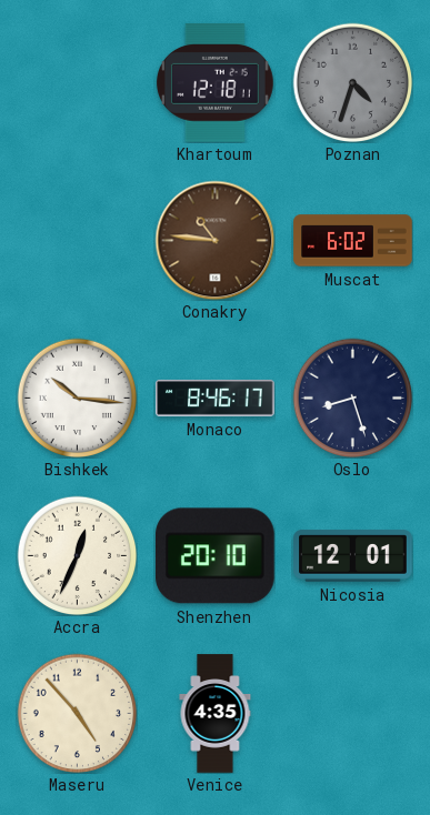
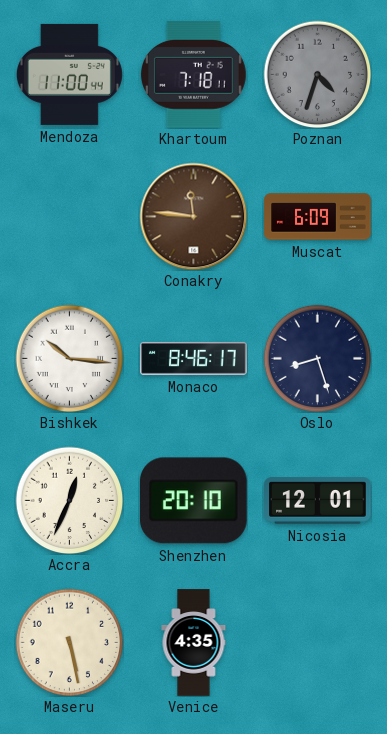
Mendoza: none -> 11:00 (69, 74)
Khartoum: 12:18 -> 7:18 (193, 75)
Conakry: 10:46 -> 11:46 (193, 216)
Muscat: 6:02 -> 6:09 (318, 217)
Maseru: 4:53 -> 5:28 (69, 642)
